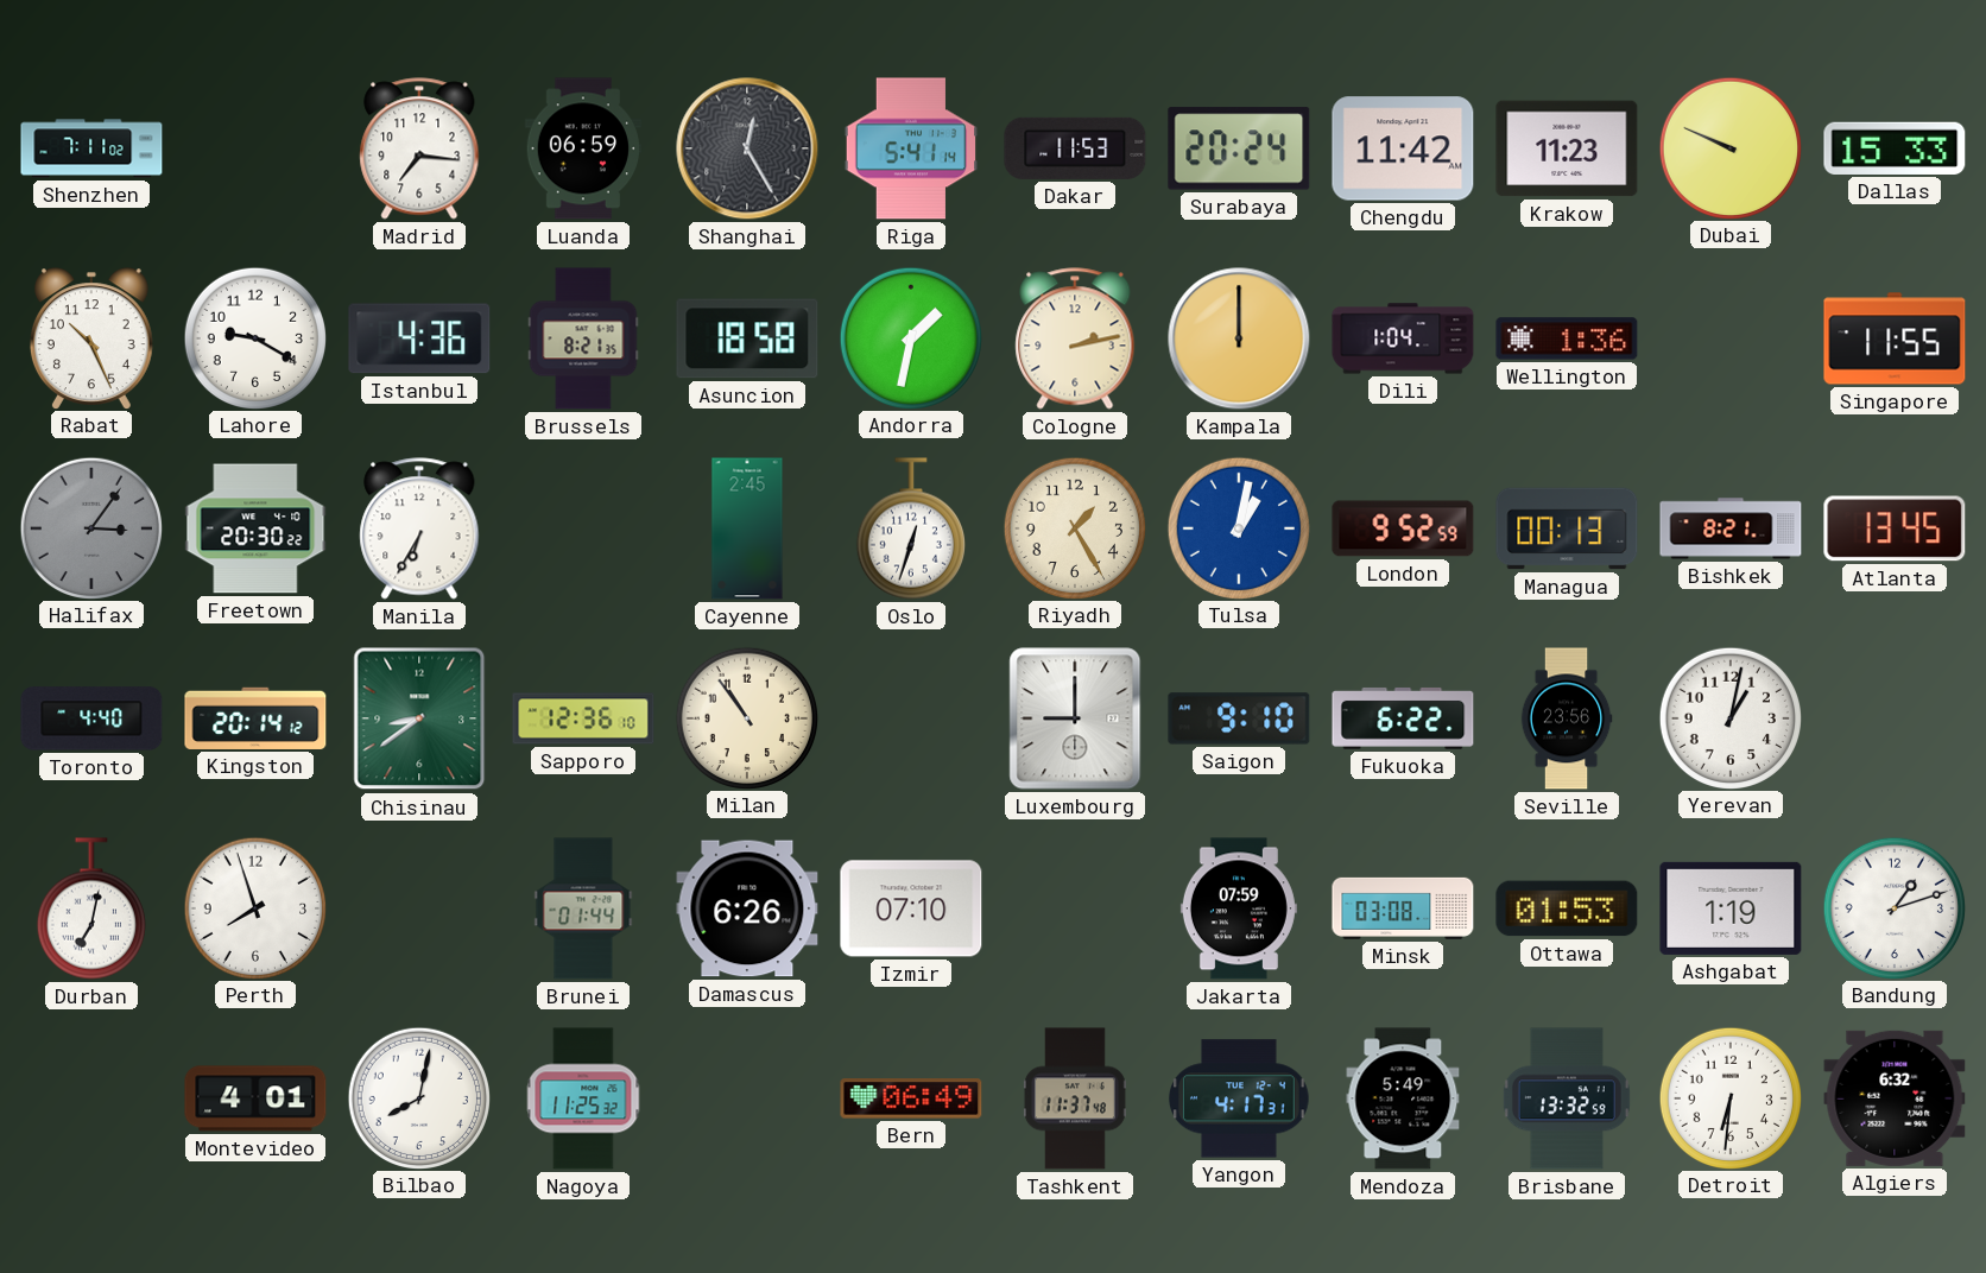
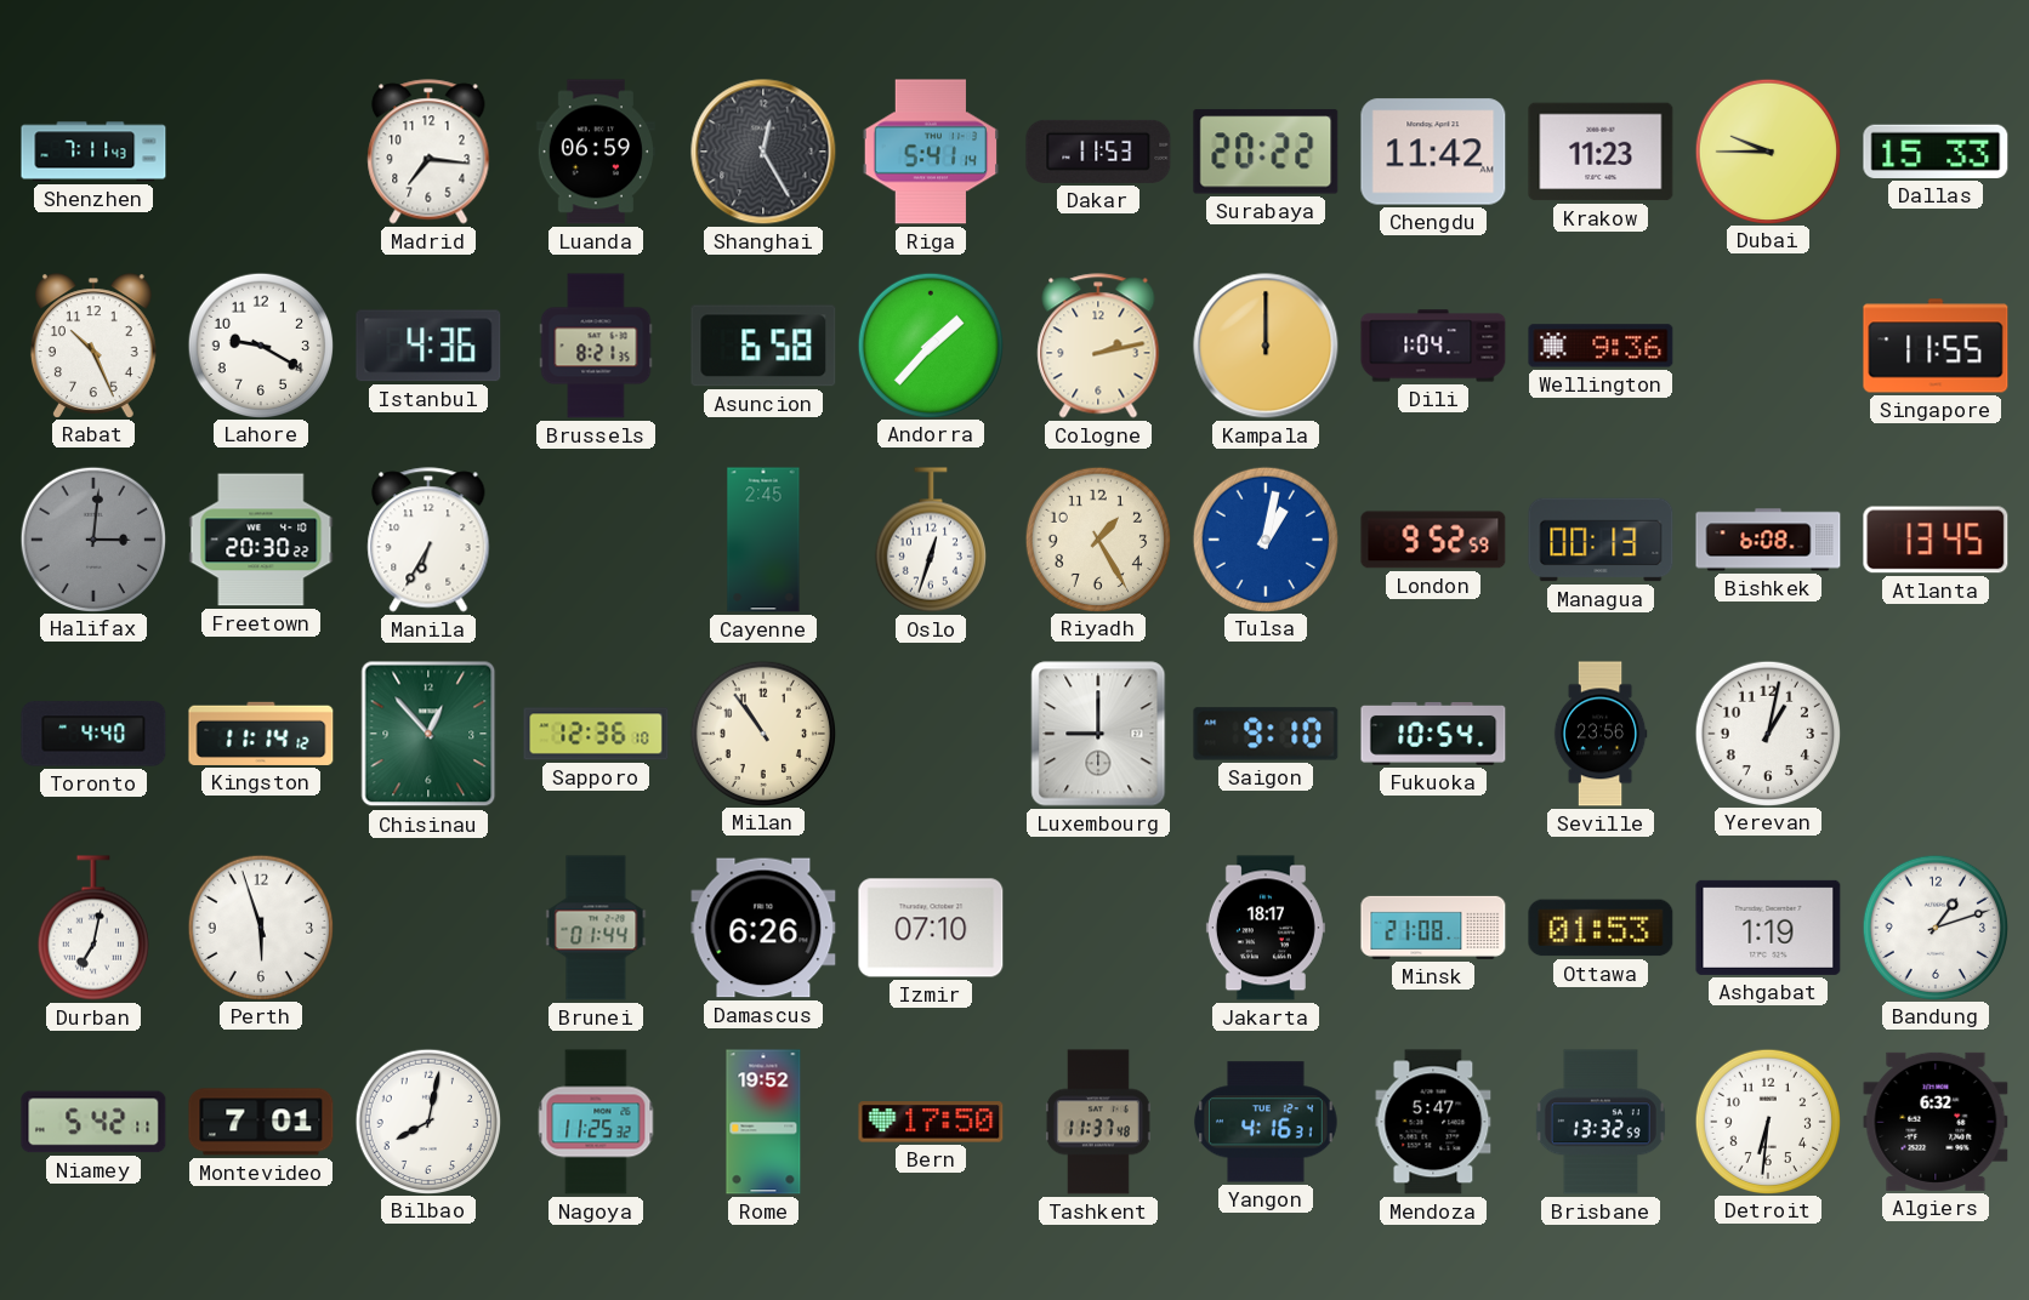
Shenzhen: 7:11:02 -> 7:11:43 (93, 152)
Surabaya: 20:24 -> 20:22 (1266, 152)
Dubai: 9:49 -> 9:45 (1767, 150)
Asuncion: 18:58 -> 6:58 (763, 346)
Andorra: 1:32 -> 1:37 (930, 344)
Wellington: 1:36 -> 9:36 (1601, 346)
Halifax: 3:06 -> 3:01 (92, 538)
Bishkek: 8:21 -> 6:08 (1768, 540)
Kingston: 20:14 -> 11:14 (261, 734)
Chisinau: 8:39 -> 12:53 (428, 734)
Fukuoka: 6:22 -> 10:54 (1433, 734)
Perth: 7:57 -> 5:57 (260, 926)
Jakarta: 07:59 -> 18:17 (1266, 928)
Minsk: 03:08 -> 21:08 (1433, 928)
Niamey: none -> 5:42 (93, 1122)
Montevideo: 4:01 -> 7:01 (261, 1122)
Rome: none -> 19:52 (763, 1122)
Bern: 06:49 -> 17:50 (931, 1122)
Yangon: 4:17 -> 4:16 (1267, 1122)
Mendoza: 5:49 -> 5:47 (1433, 1122)
